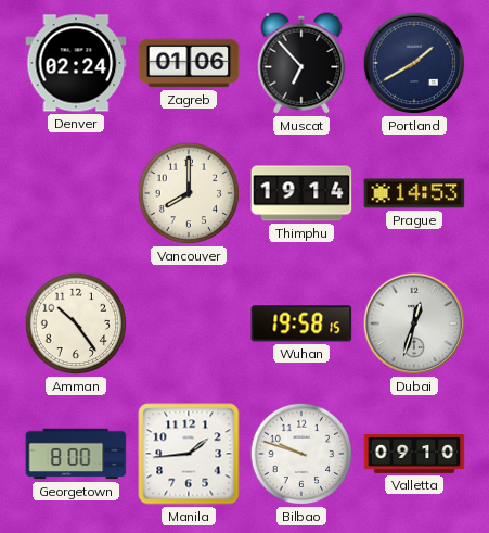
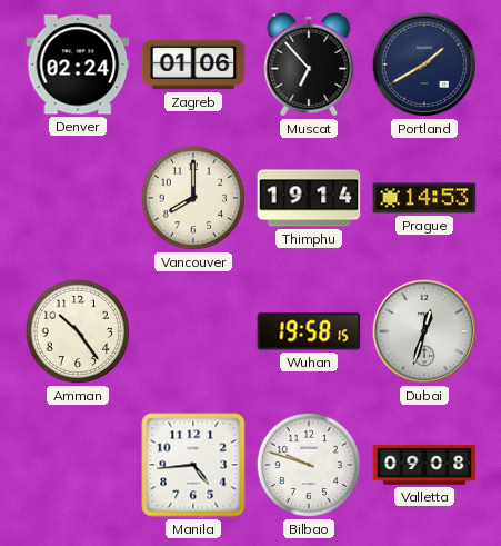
Georgetown: 8:00 -> none (76, 454)
Manila: 1:44 -> 4:44 (193, 465)
Valletta: 09:10 -> 09:08 (424, 466)
